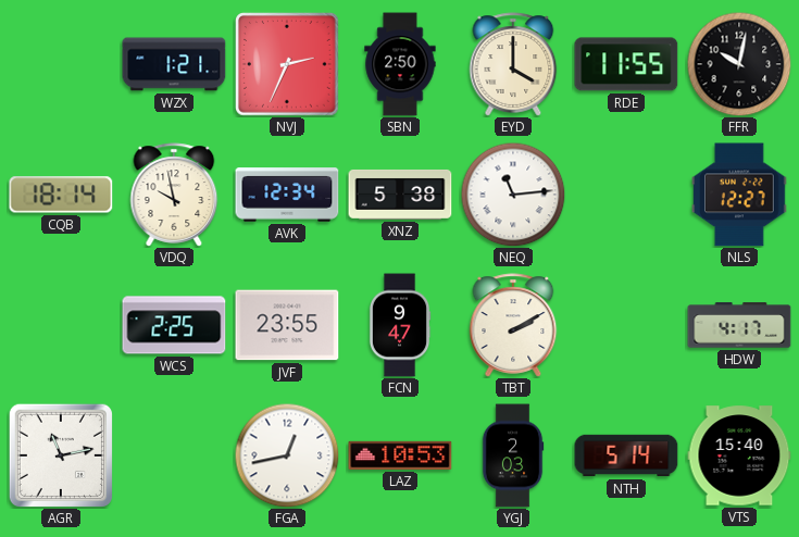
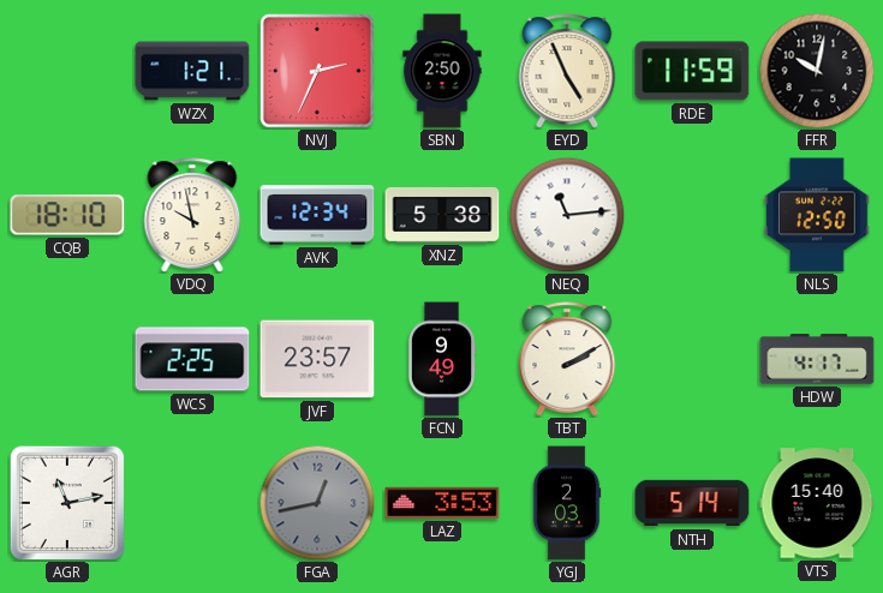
EYD: 4:00 -> 4:56 (567, 71)
RDE: 11:55 -> 11:59 (692, 71)
CQB: 18:14 -> 18:10 (67, 215)
NLS: 12:27 -> 12:50 (817, 215)
JVF: 23:55 -> 23:57 (317, 359)
FCN: 9:47 -> 9:49 (442, 359)
FGA dial: white -> grey (317, 503)
LAZ: 10:53 -> 3:53 (442, 503)
